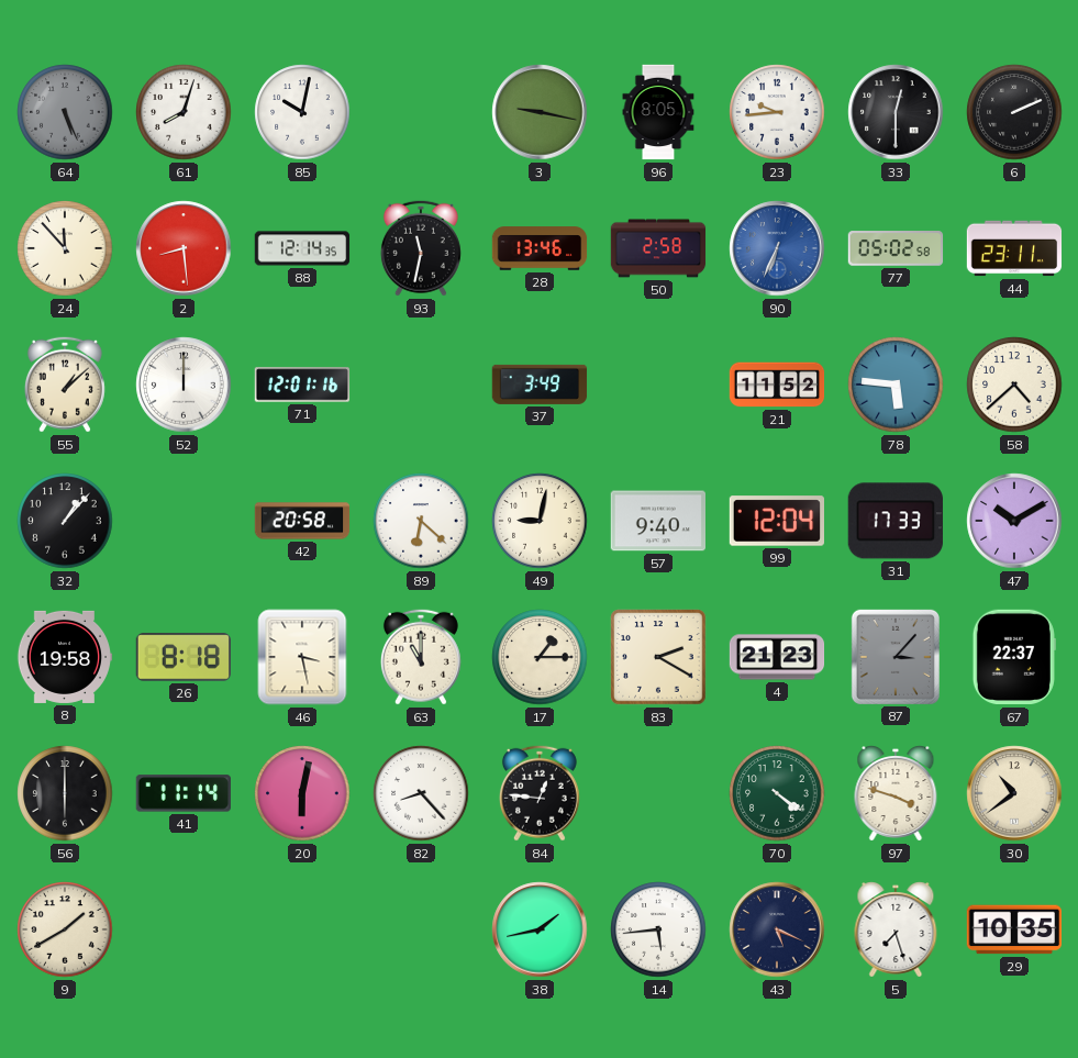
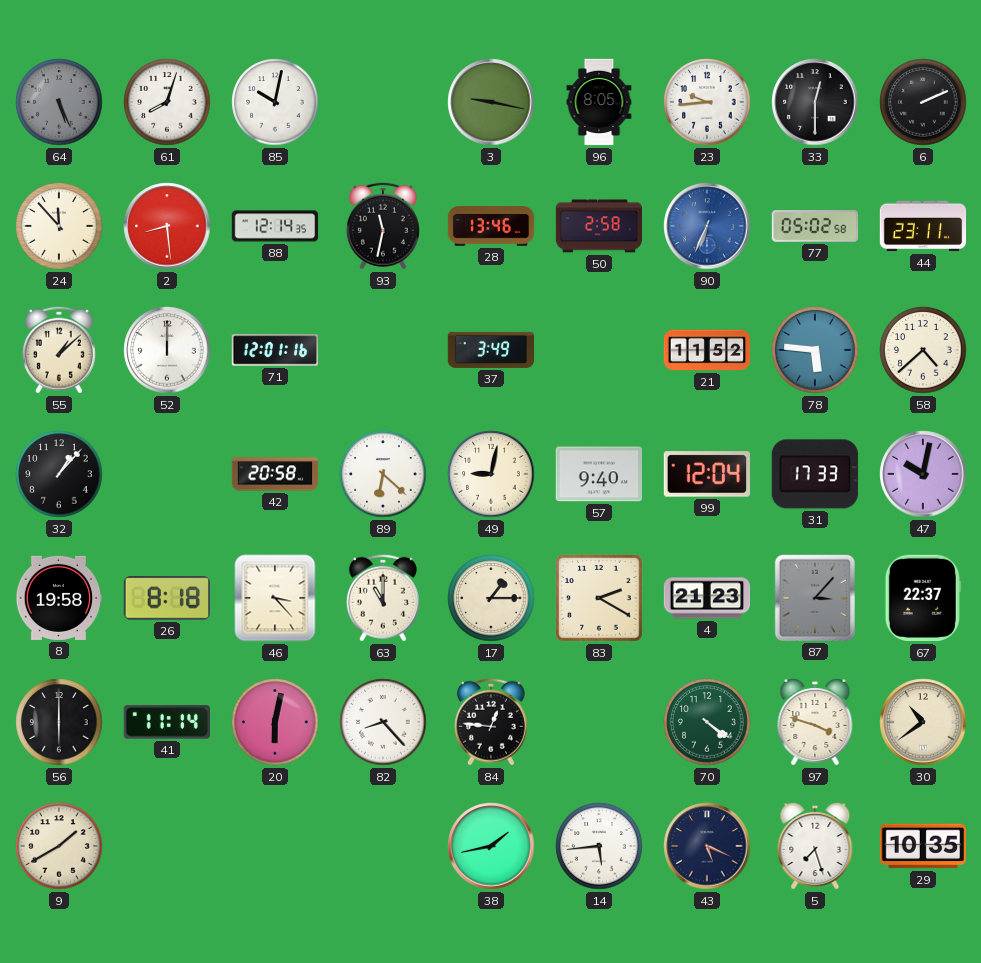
47: 10:10 -> 10:02 (923, 474)
46: 3:28 -> 3:23 (275, 598)
